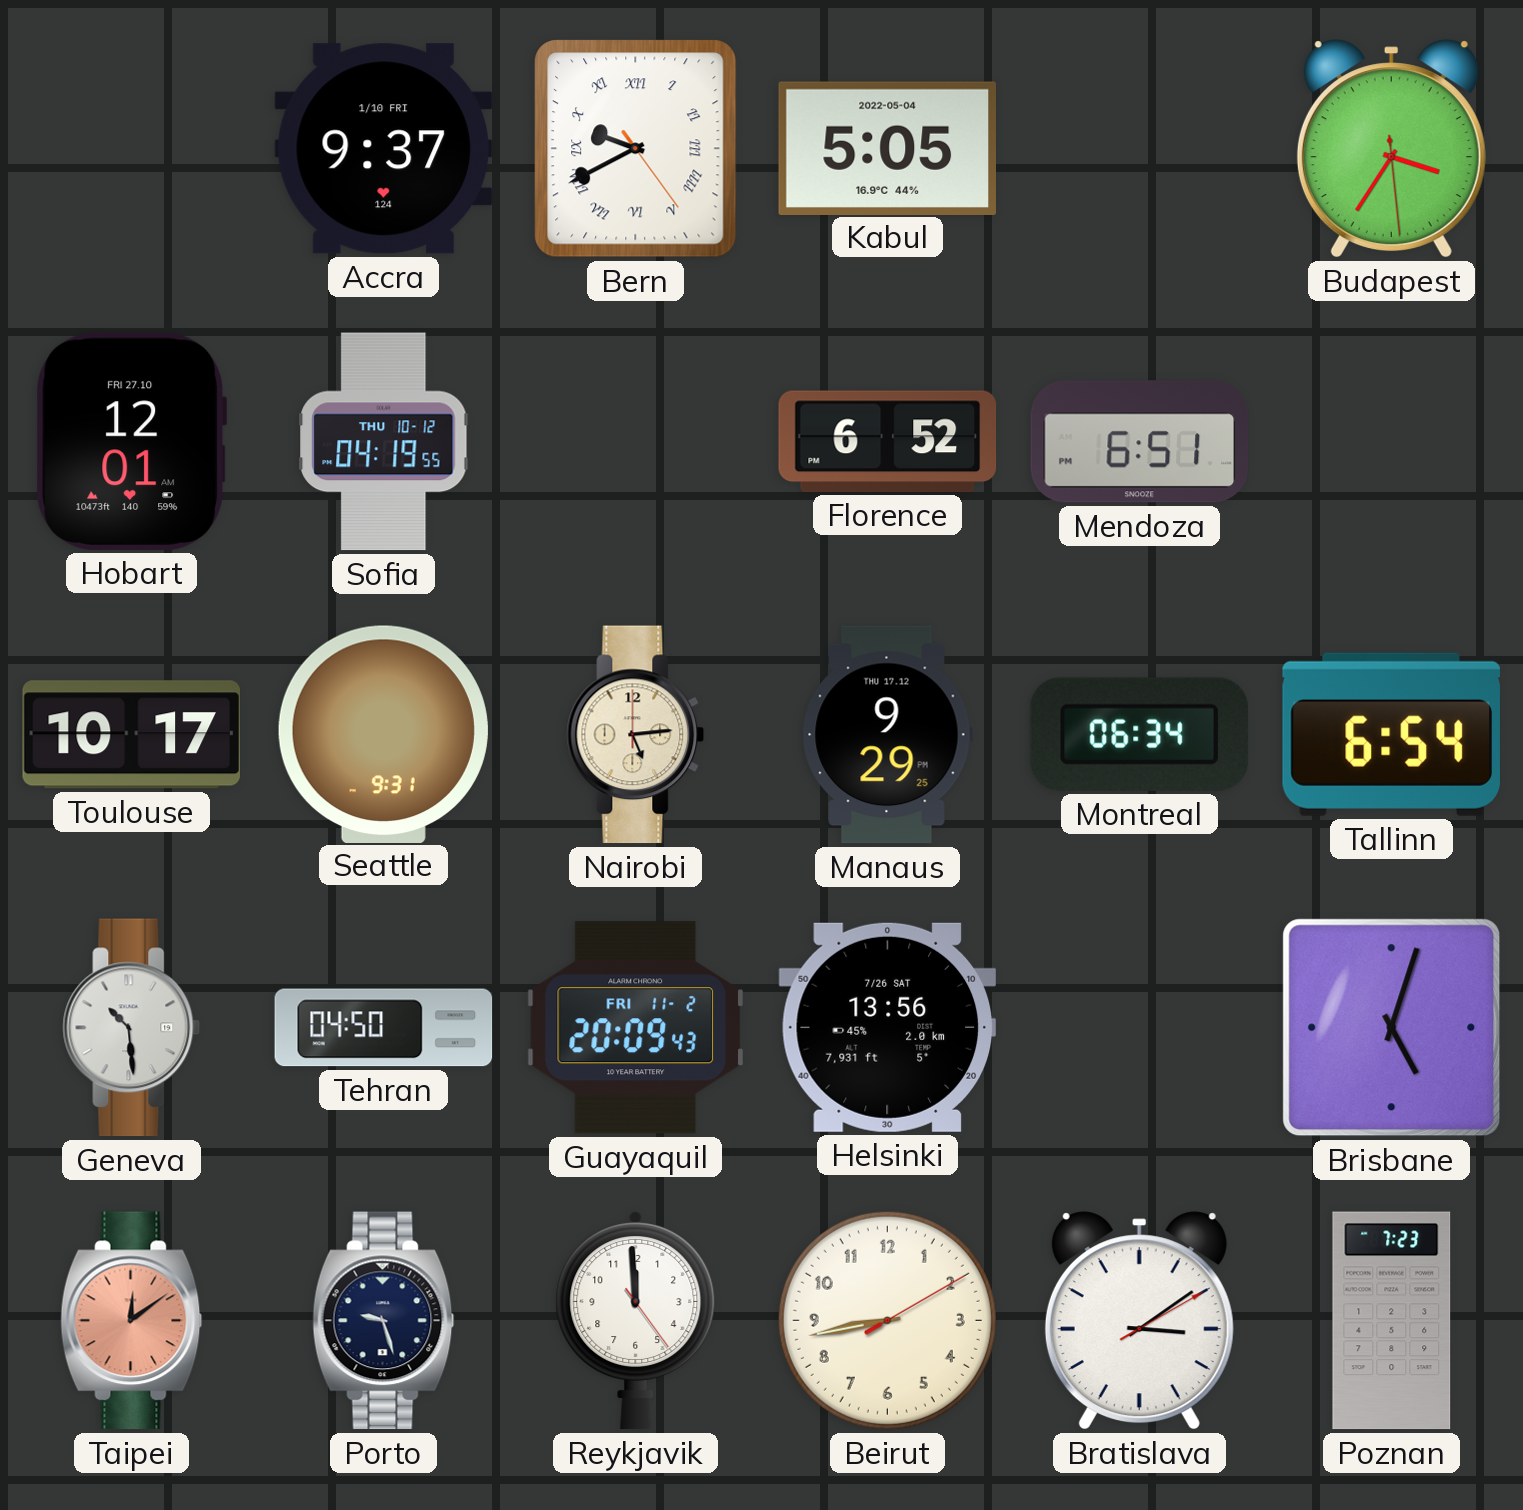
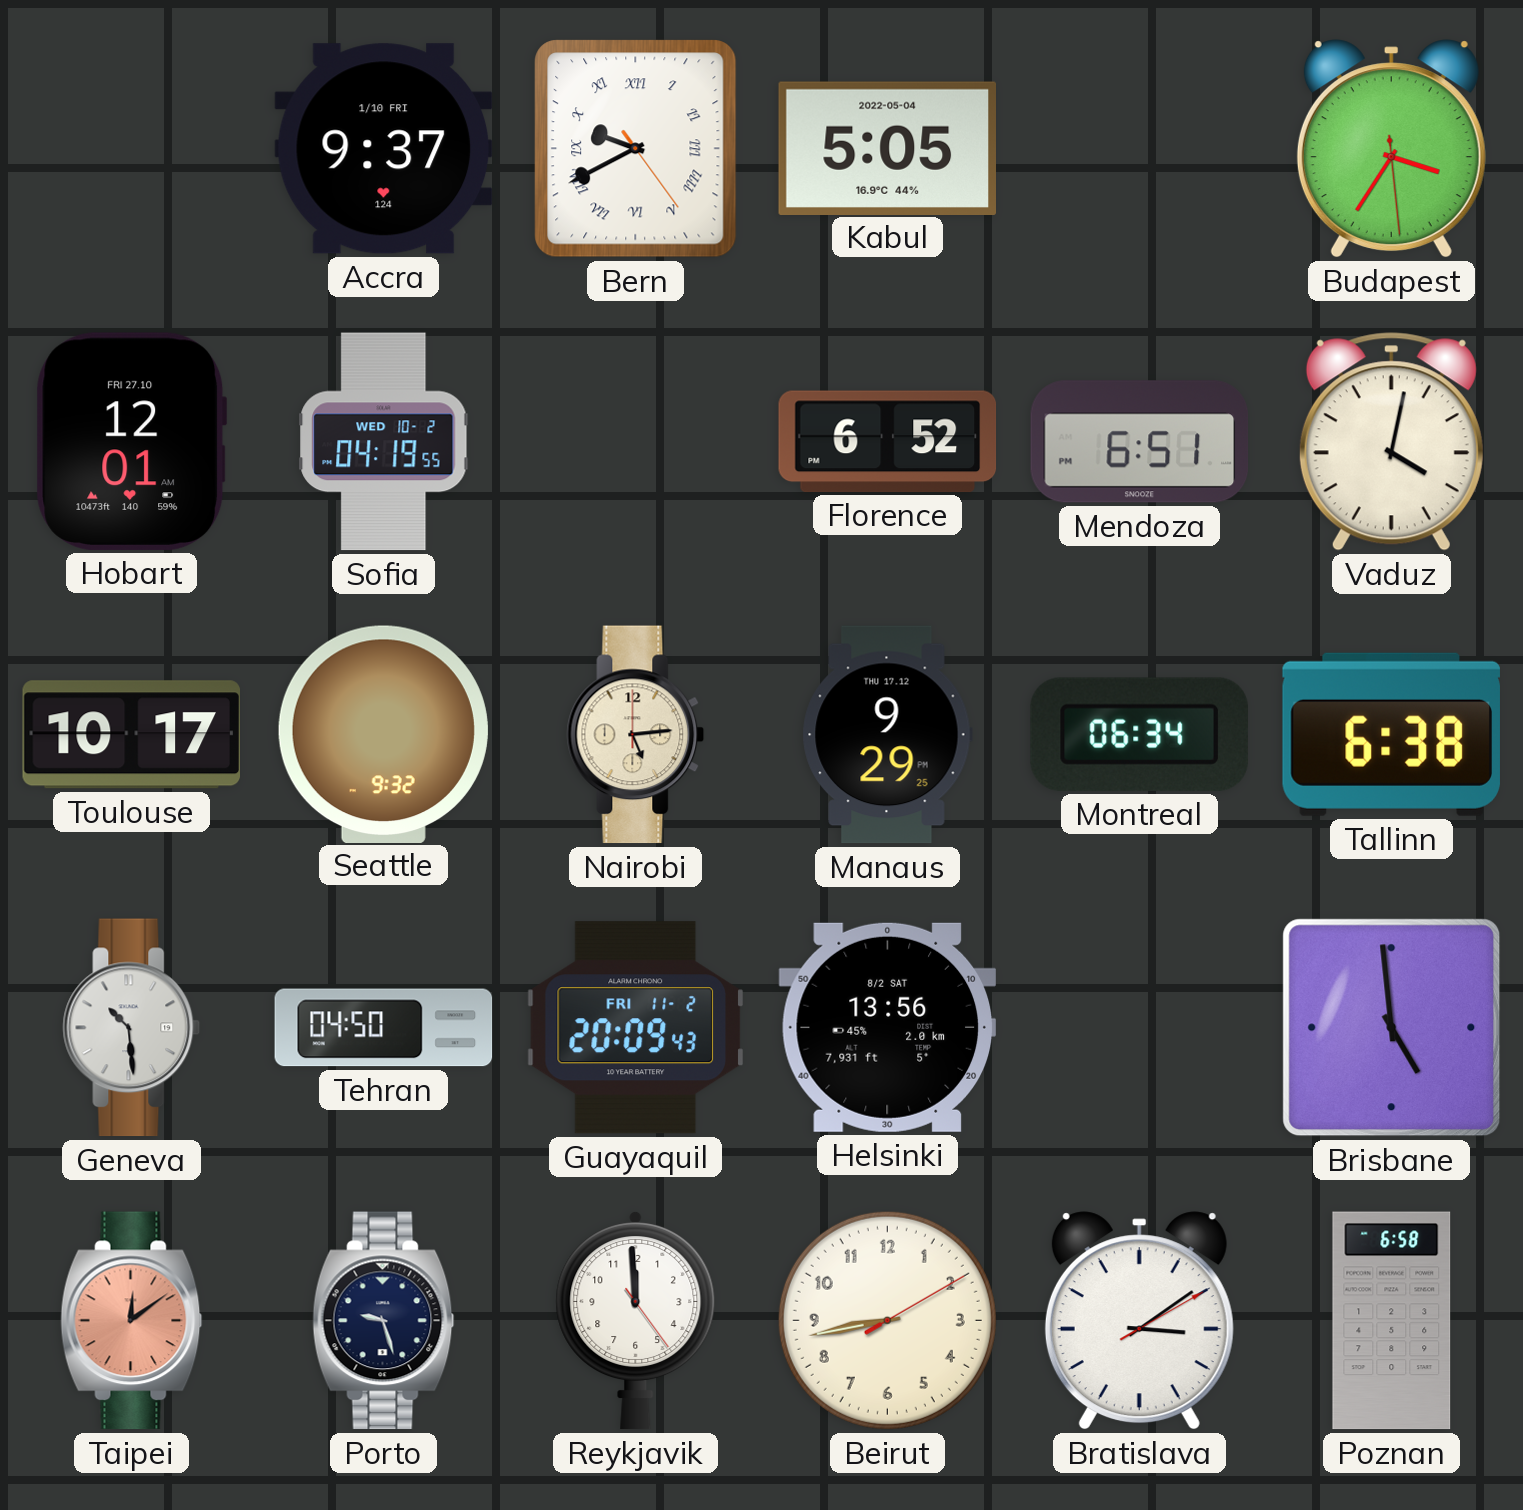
Sofia date: THU 10-12 -> WED 10-2 (384, 442)
Vaduz: none -> 4:02 (1391, 442)
Seattle: 9:31 -> 9:32 (383, 734)
Tallinn: 6:54 -> 6:38 (1391, 734)
Helsinki date: 7/26 SAT -> 8/2 SAT (887, 1027)
Brisbane: 5:03 -> 4:59 (1392, 1028)
Poznan: 7:23 -> 6:58 (1392, 1321)
